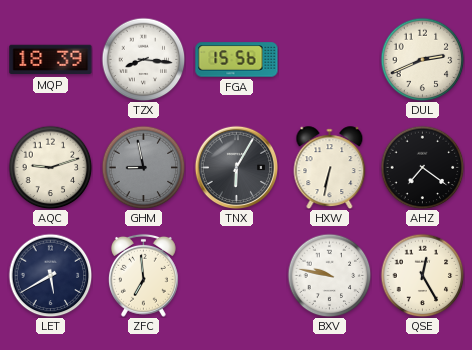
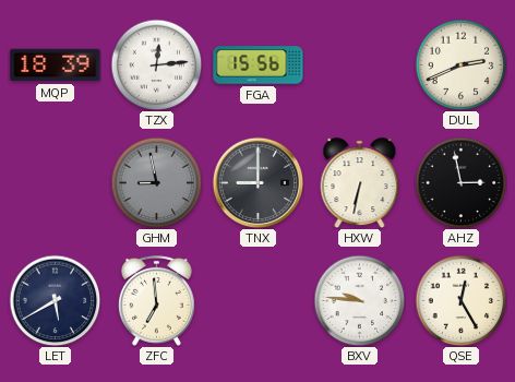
TZX: 8:16 -> 12:14 (156, 64)
AQC: 9:12 -> none (50, 167)
TNX: 6:05 -> 9:00 (257, 182)
AHZ: 7:21 -> 2:58 (460, 182)
BXV: 9:47 -> 9:46 (359, 300)
